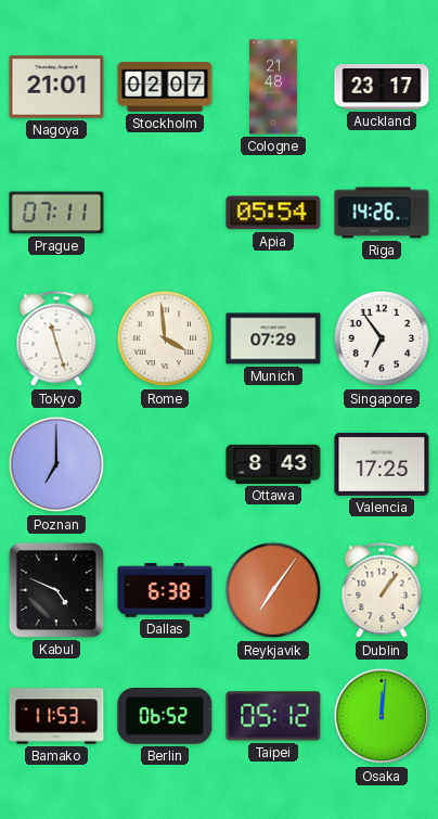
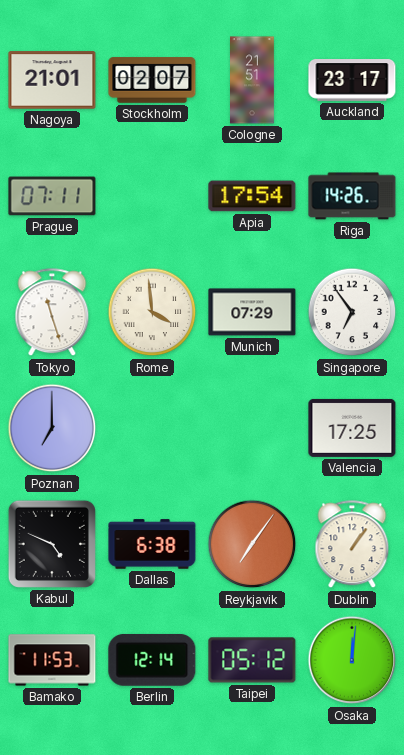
Cologne: 21:48 -> 21:51 (253, 80)
Apia: 05:54 -> 17:54 (252, 196)
Ottawa: 8:43 -> none (273, 464)
Berlin: 06:52 -> 12:14 (152, 660)
